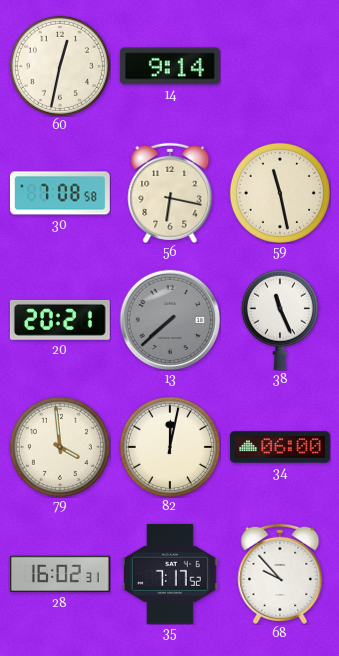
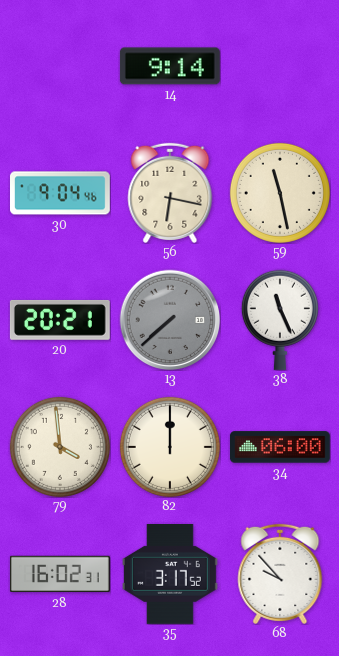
60: 12:32 -> none (60, 66)
30: 7:08 -> 9:04 (61, 193)
82: 12:02 -> 12:00 (170, 447)
35: 7:17 -> 3:17 (170, 574)
